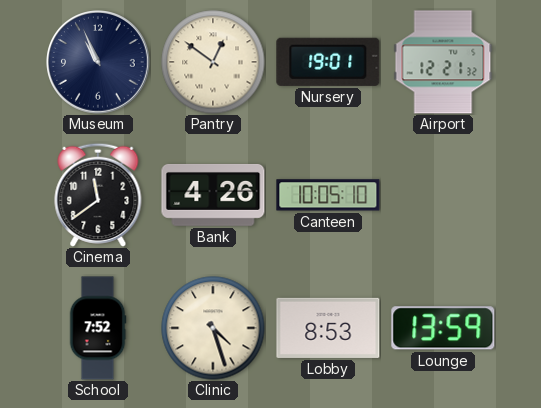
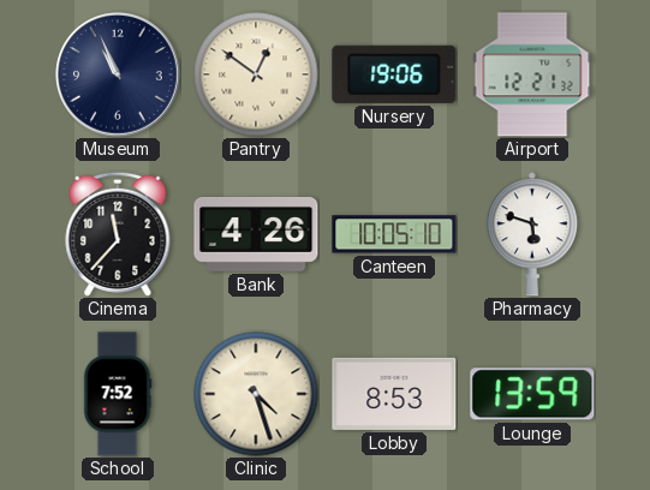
Nursery: 19:01 -> 19:06 (394, 74)
Cinema: 11:39 -> 11:37 (118, 234)
Pharmacy: none -> 5:48 (532, 234)
